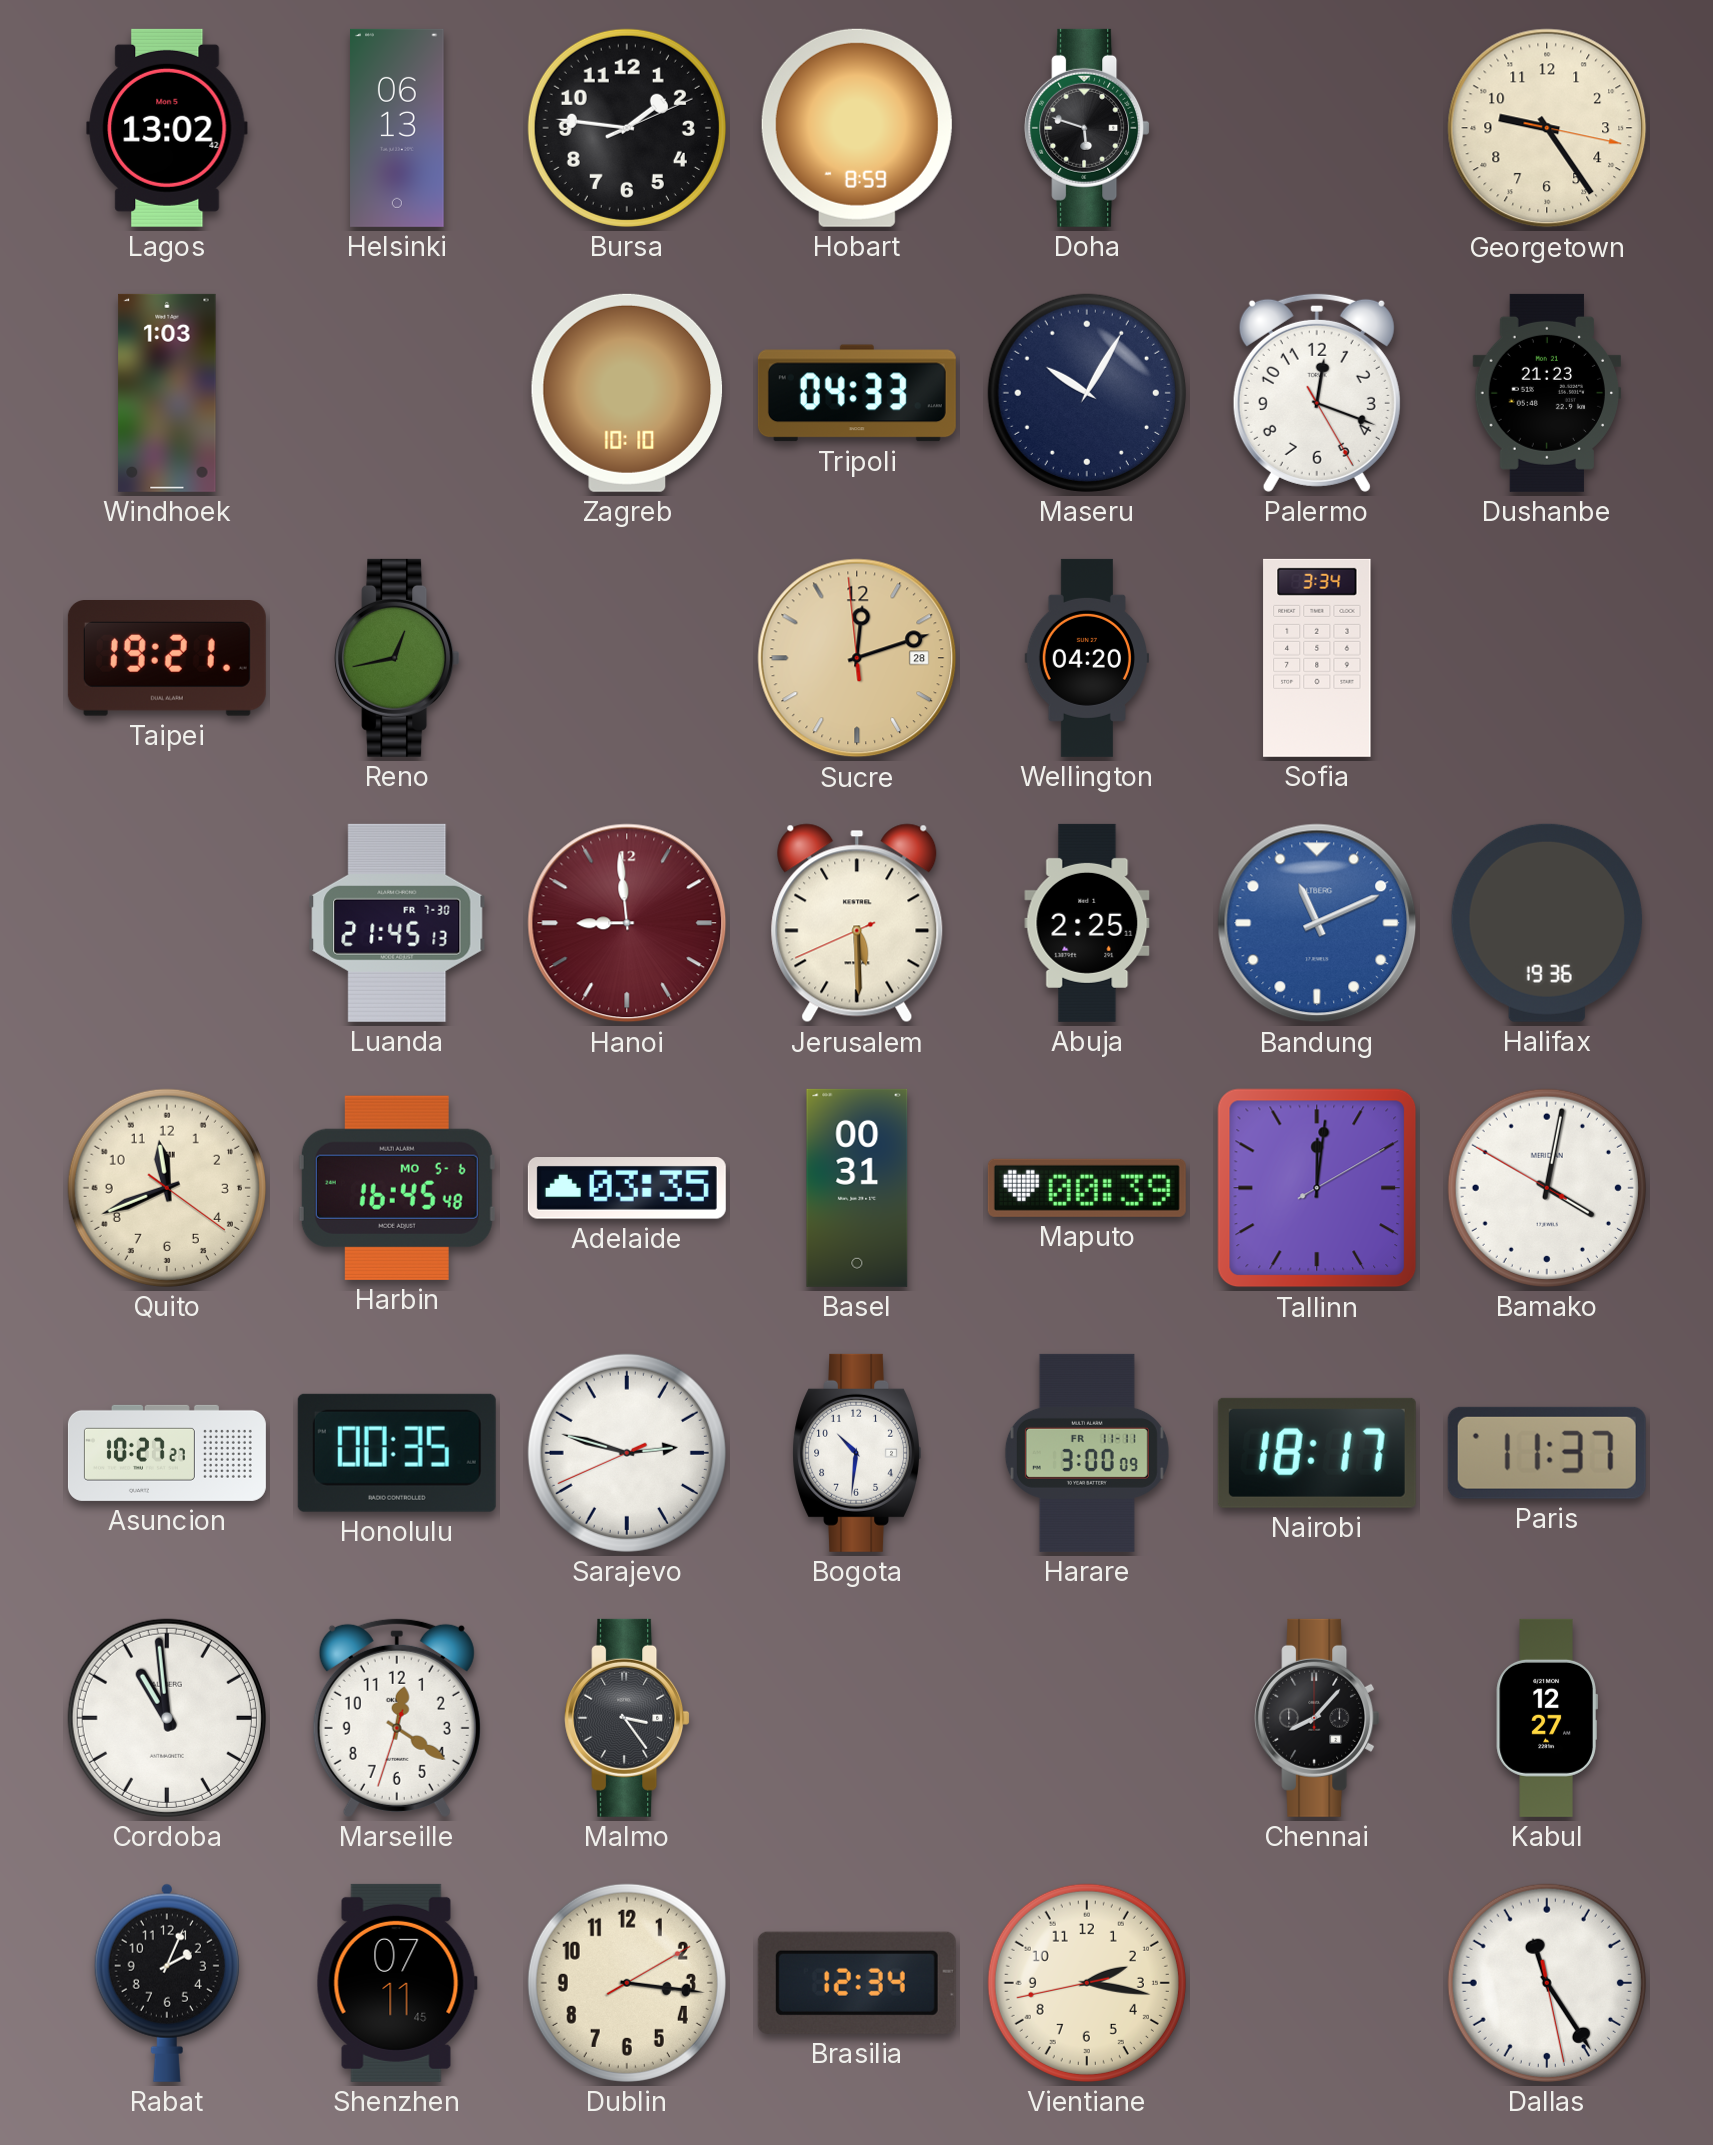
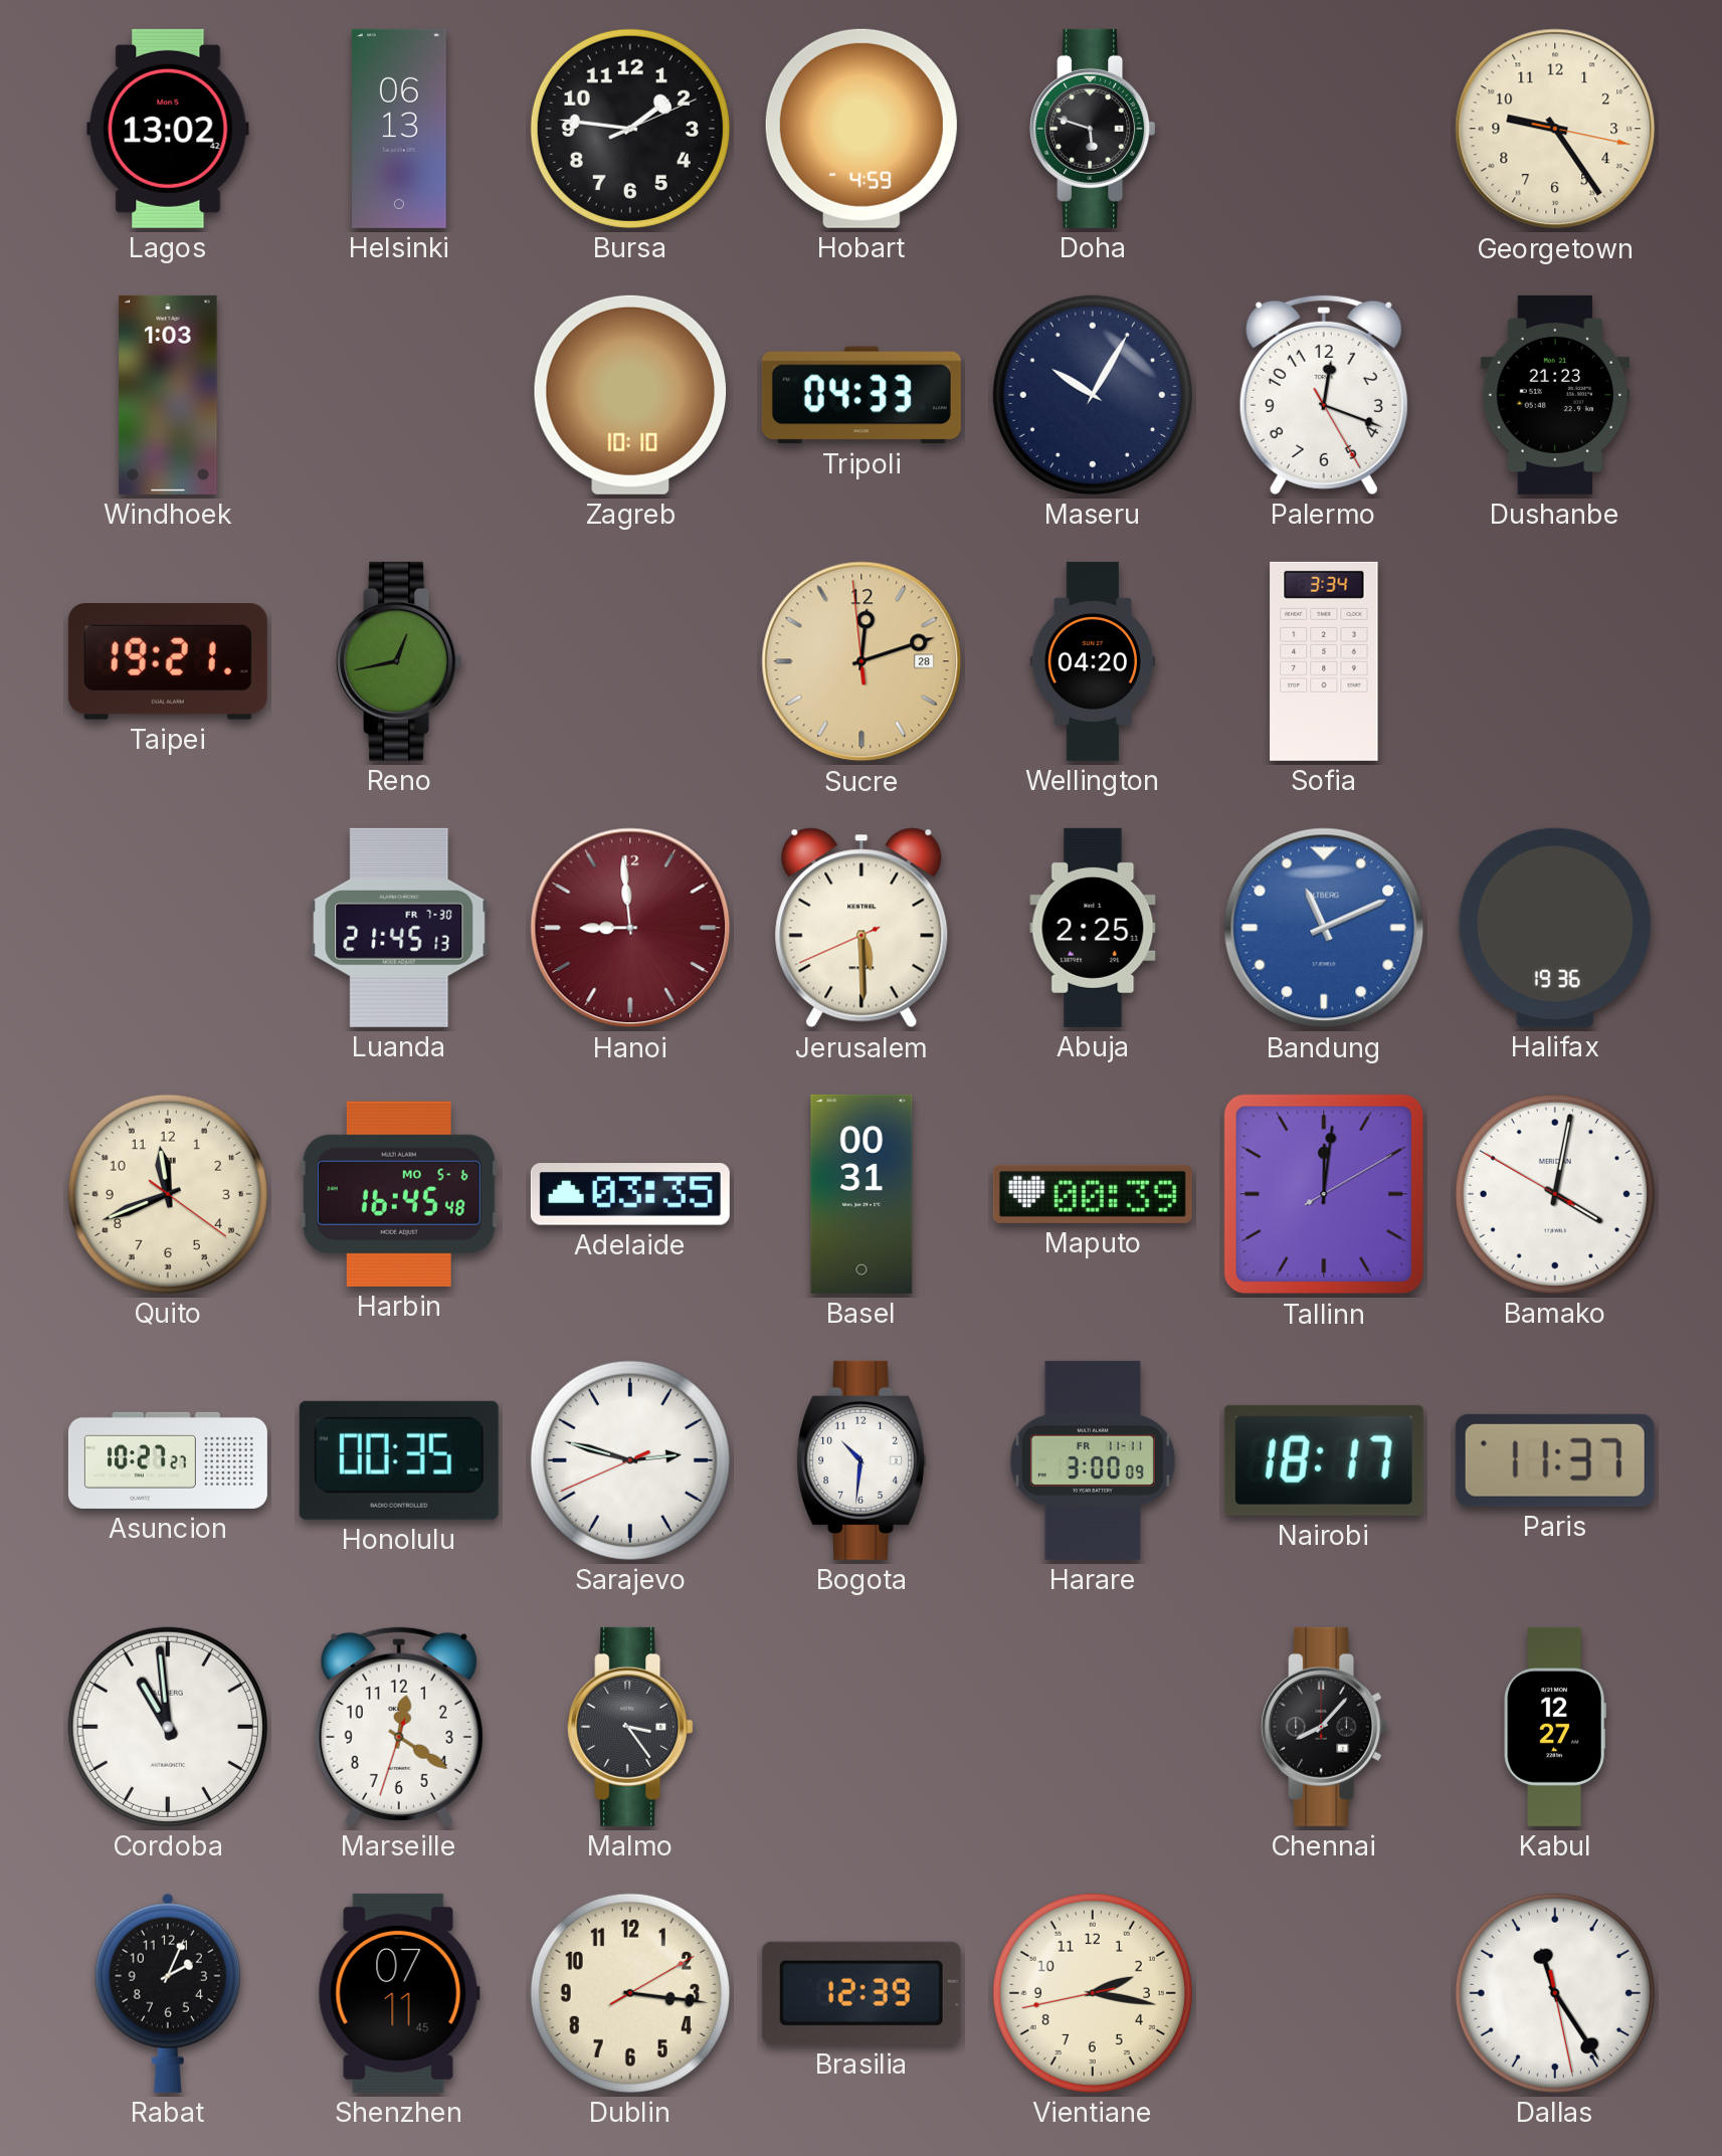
Hobart: 8:59 -> 4:59 (862, 129)
Brasilia: 12:34 -> 12:39 (862, 1993)
